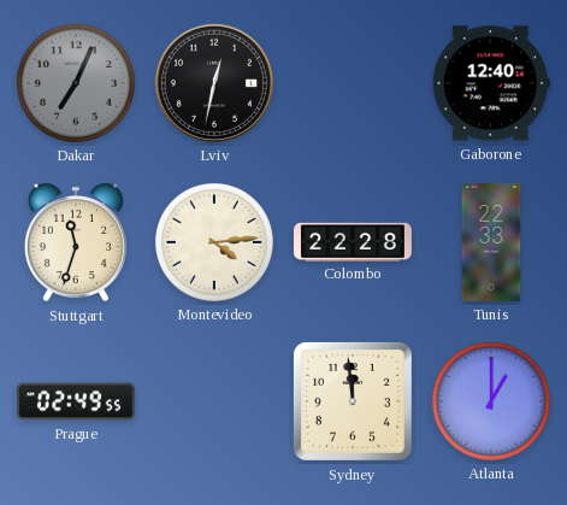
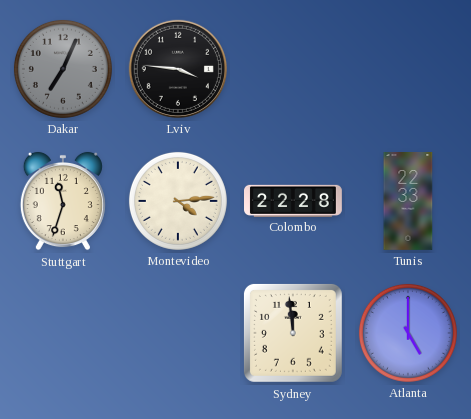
Lviv: 12:32 -> 3:46 (178, 69)
Gaborone: 12:40 -> none (491, 83)
Prague: 02:49 -> none (77, 401)
Atlanta: 1:00 -> 5:00 (408, 333)
